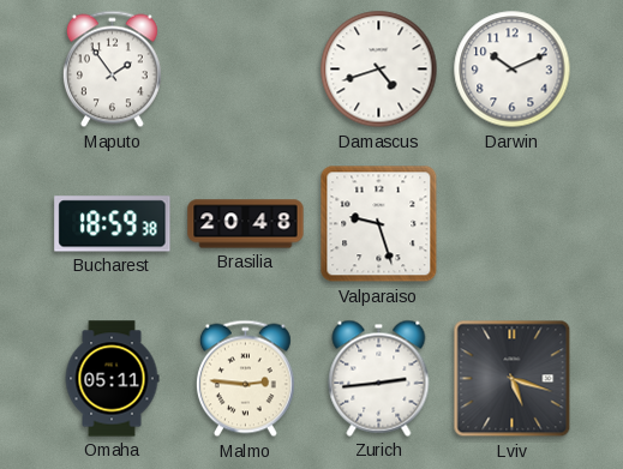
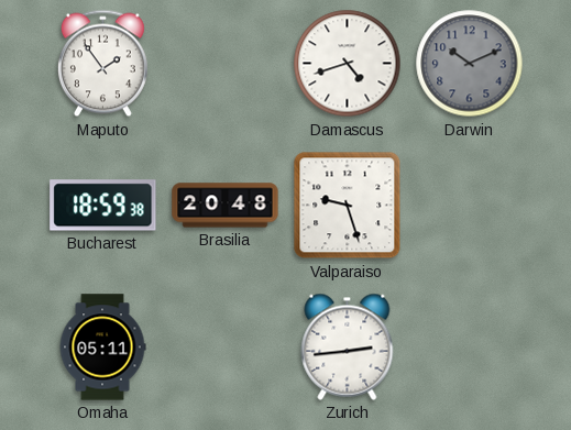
Darwin dial: white -> grey (470, 64)
Malmo: 2:46 -> none (245, 379)
Lviv: 5:18 -> none (513, 379)
